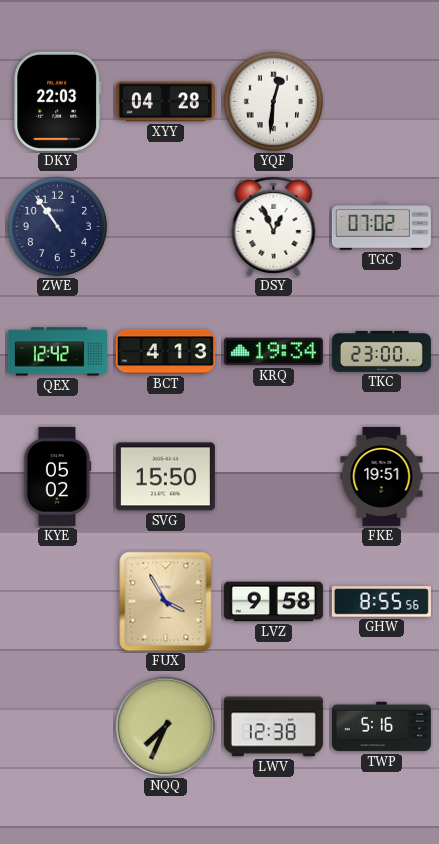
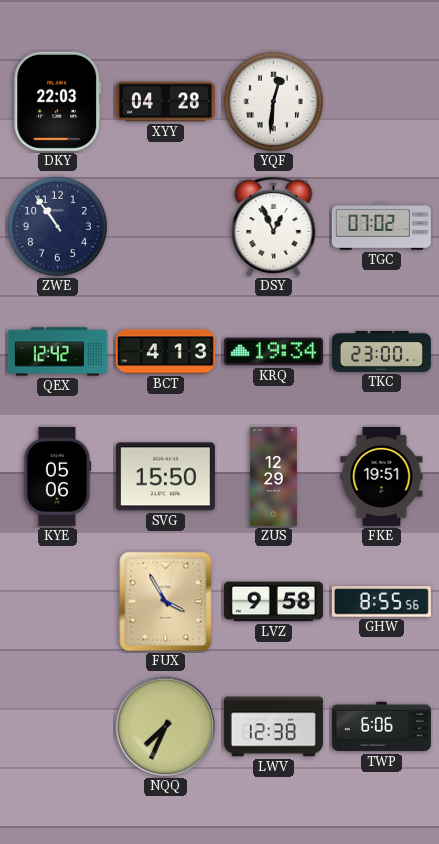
KYE: 05:02 -> 05:06 (57, 476)
ZUS: none -> 12:29 (273, 476)
TWP: 5:16 -> 6:06 (381, 727)
